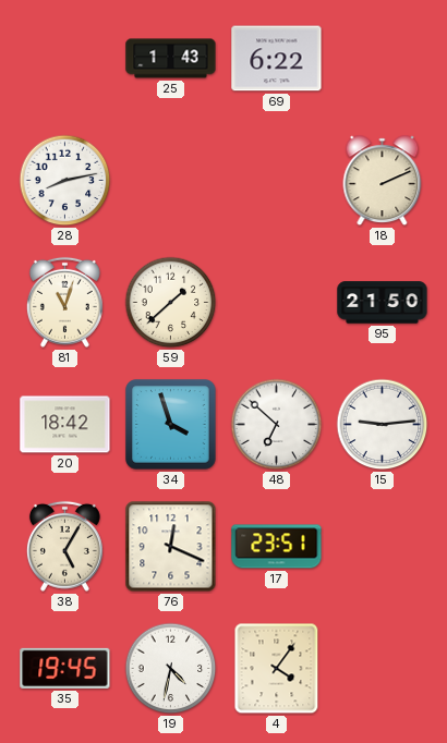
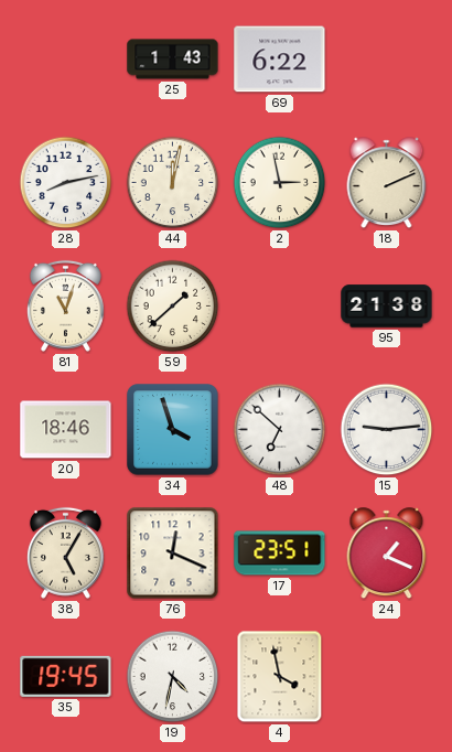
44: none -> 12:02 (173, 183)
2: none -> 2:58 (280, 183)
95: 21:50 -> 21:38 (387, 307)
20: 18:42 -> 18:46 (66, 430)
24: none -> 1:19 (387, 554)
4: 4:06 -> 3:58 (280, 677)
